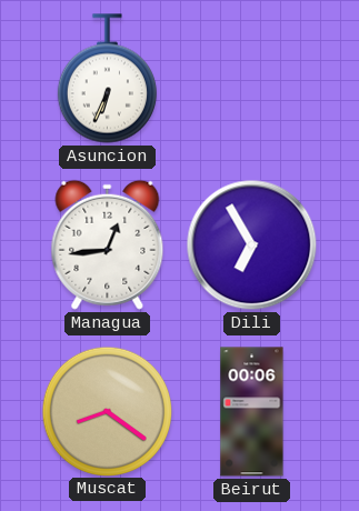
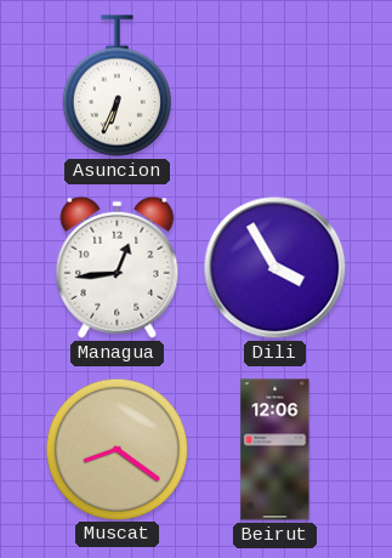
Dili: 6:55 -> 3:55 (275, 268)
Beirut: 00:06 -> 12:06 (275, 450)
